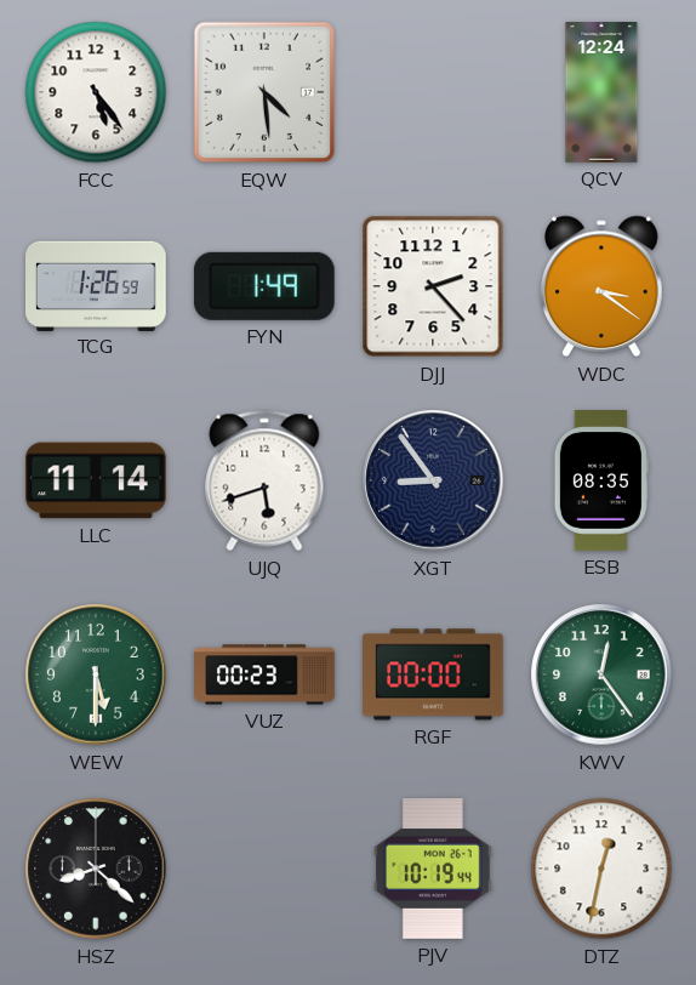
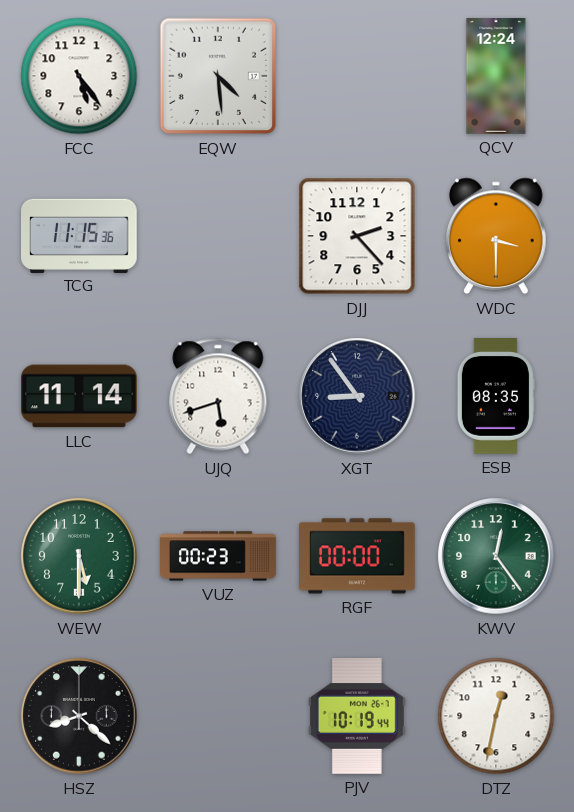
TCG: 1:26 -> 11:15 (80, 235)
FYN: 1:49 -> none (264, 286)
WDC: 3:21 -> 3:30 (497, 236)
